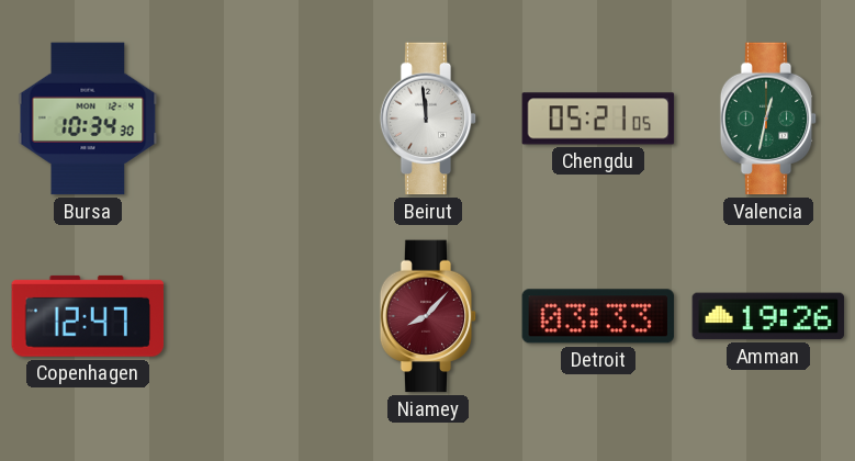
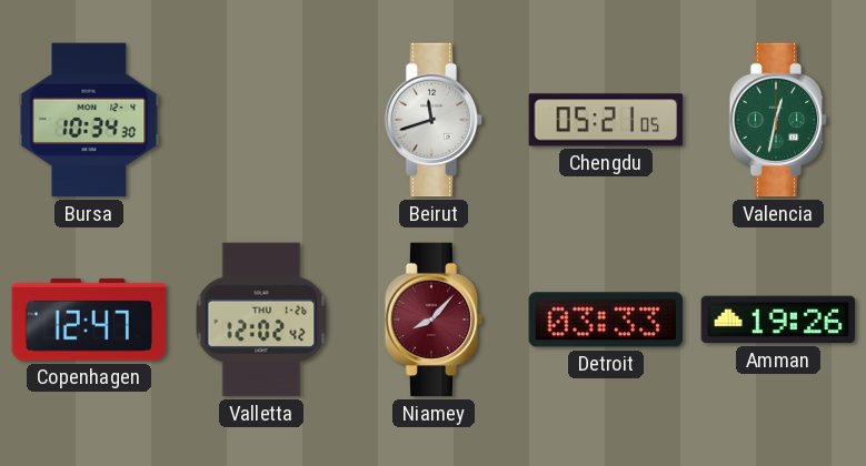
Beirut: 11:59 -> 11:42 (434, 120)
Valletta: none -> 12:02 (261, 320)
